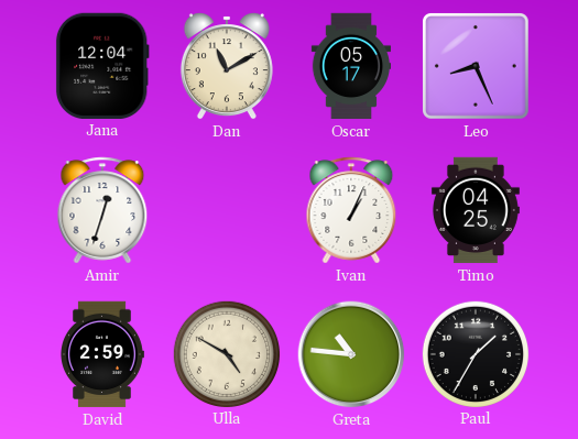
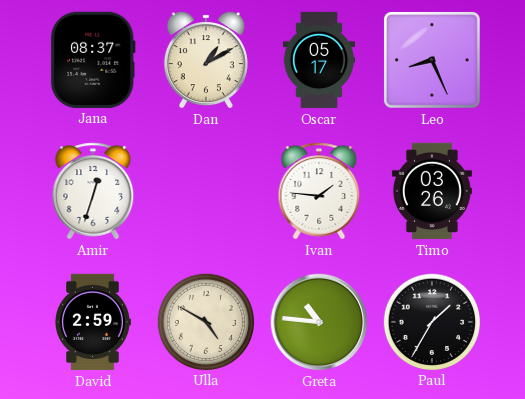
Jana: 12:04 -> 08:37 (93, 60)
Dan: 11:10 -> 1:10 (206, 60)
Ivan: 1:04 -> 1:46 (319, 191)
Timo: 04:25 -> 03:26 (432, 191)
